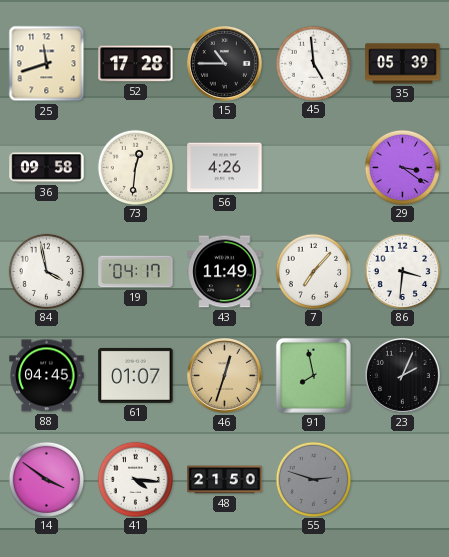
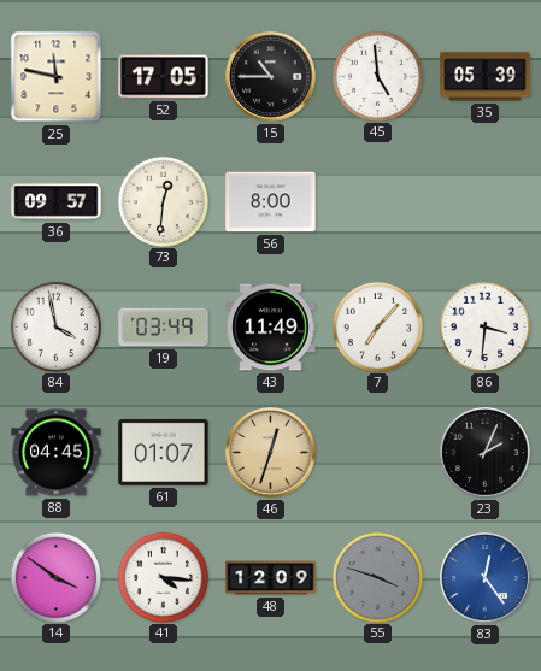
25: 11:42 -> 11:47 (57, 77)
52: 17:28 -> 17:05 (164, 77)
36: 09:58 -> 09:57 (57, 202)
56: 4:26 -> 8:00 (271, 202)
29: 3:21 -> none (402, 167)
19: 04:17 -> 03:49 (164, 328)
91: 7:58 -> none (313, 375)
48: 21:50 -> 12:09 (271, 578)
55: 2:48 -> 3:48 (377, 577)
83: none -> 12:24 (486, 578)
